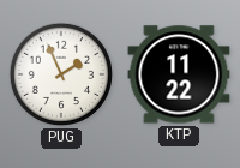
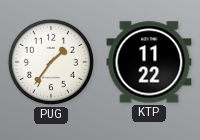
PUG: 1:56 -> 1:36 (51, 62)
